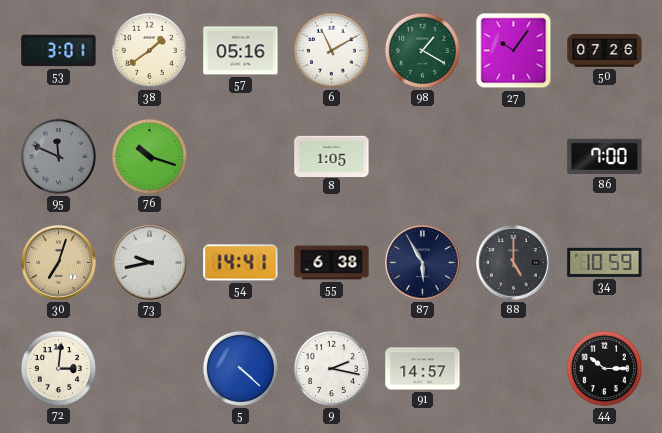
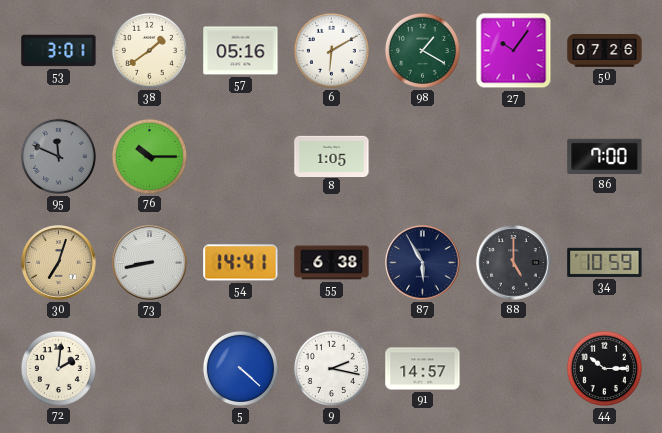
6: 11:10 -> 6:10 (331, 50)
76: 10:18 -> 10:15 (149, 156)
73: 9:43 -> 8:43 (150, 263)
72: 3:01 -> 2:01 (58, 368)
